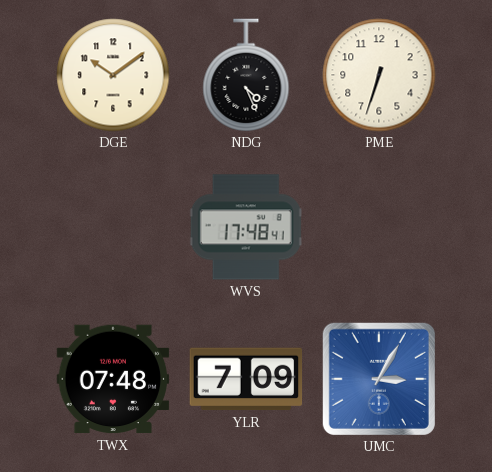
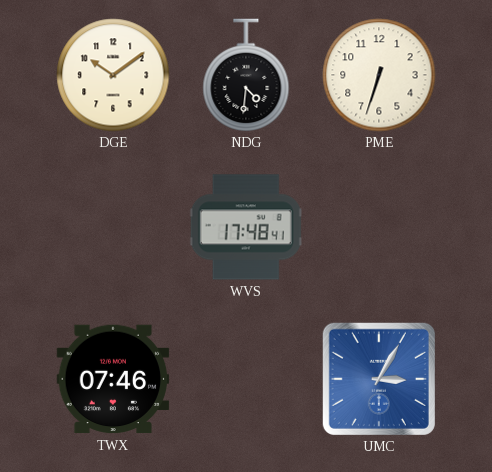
NDG: 4:26 -> 4:31 (246, 75)
TWX: 07:48 -> 07:46 (113, 379)
YLR: 7:09 -> none (246, 379)
